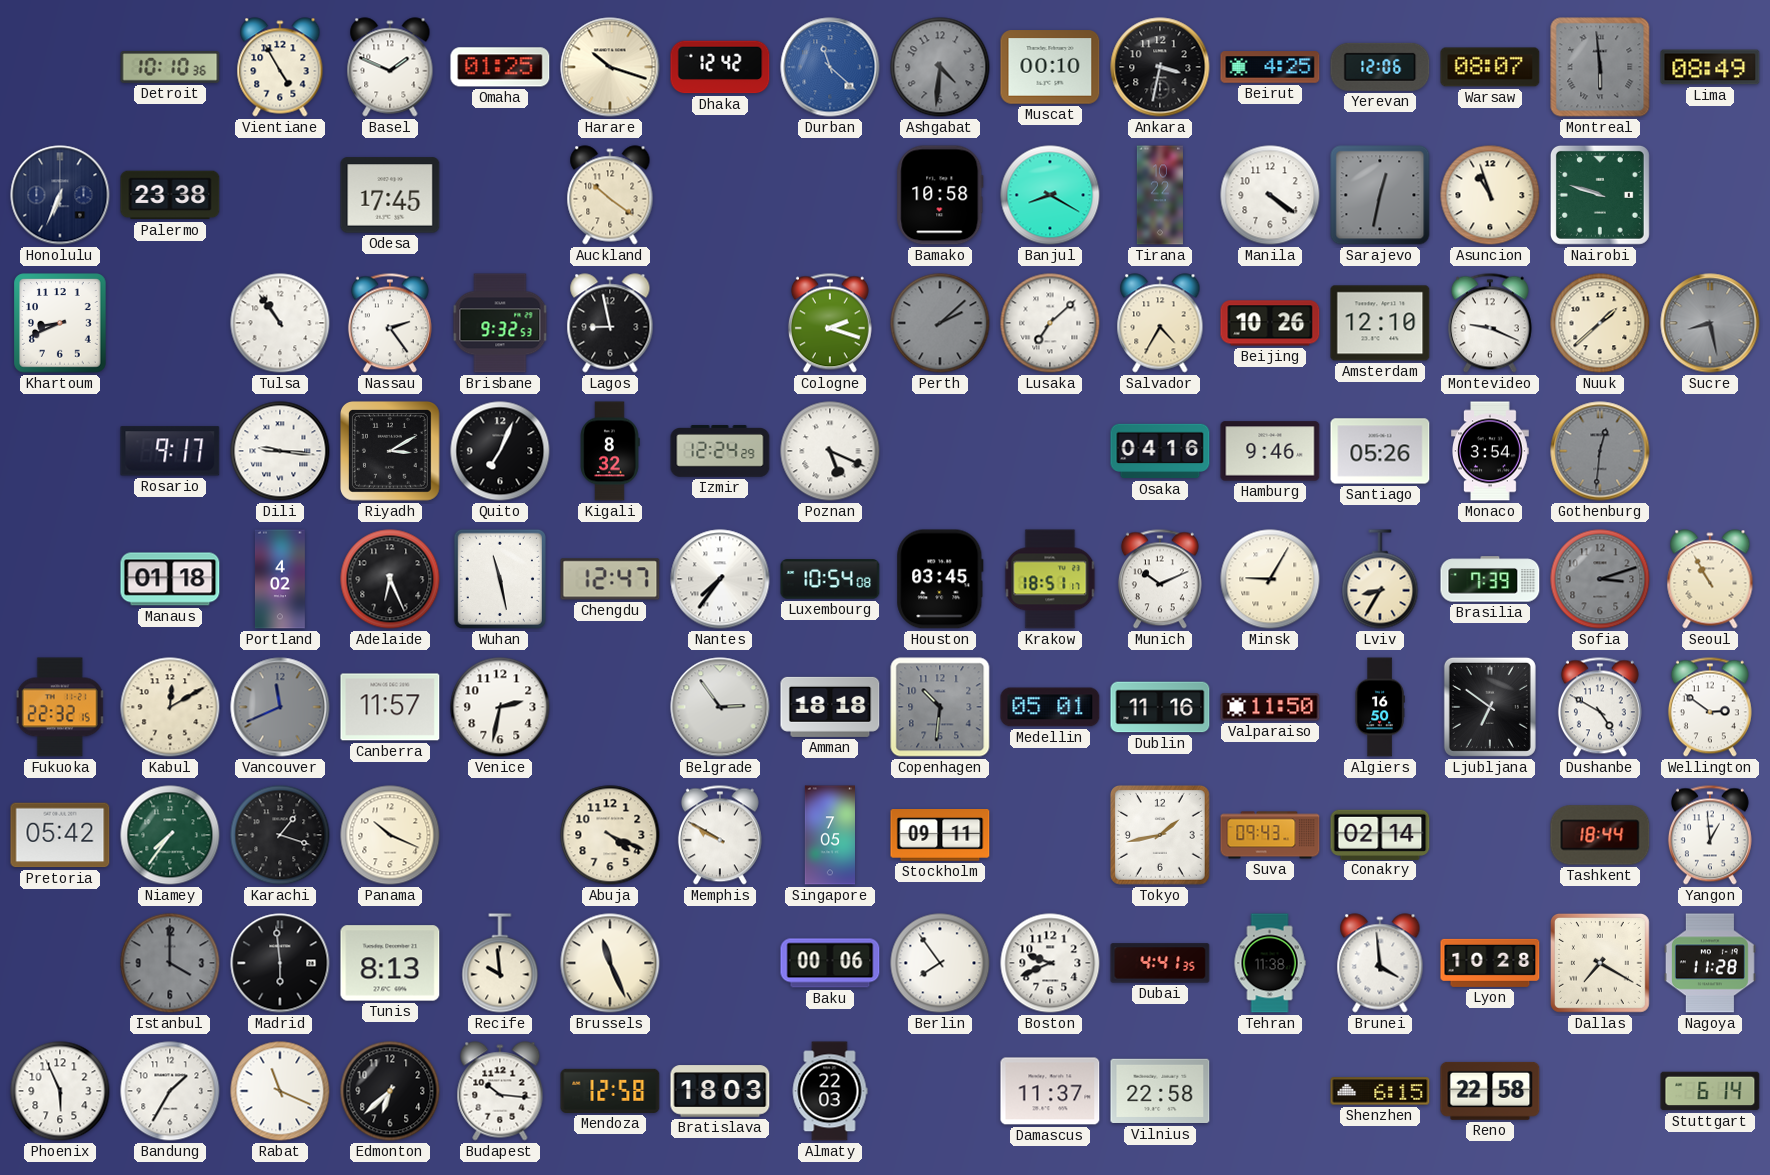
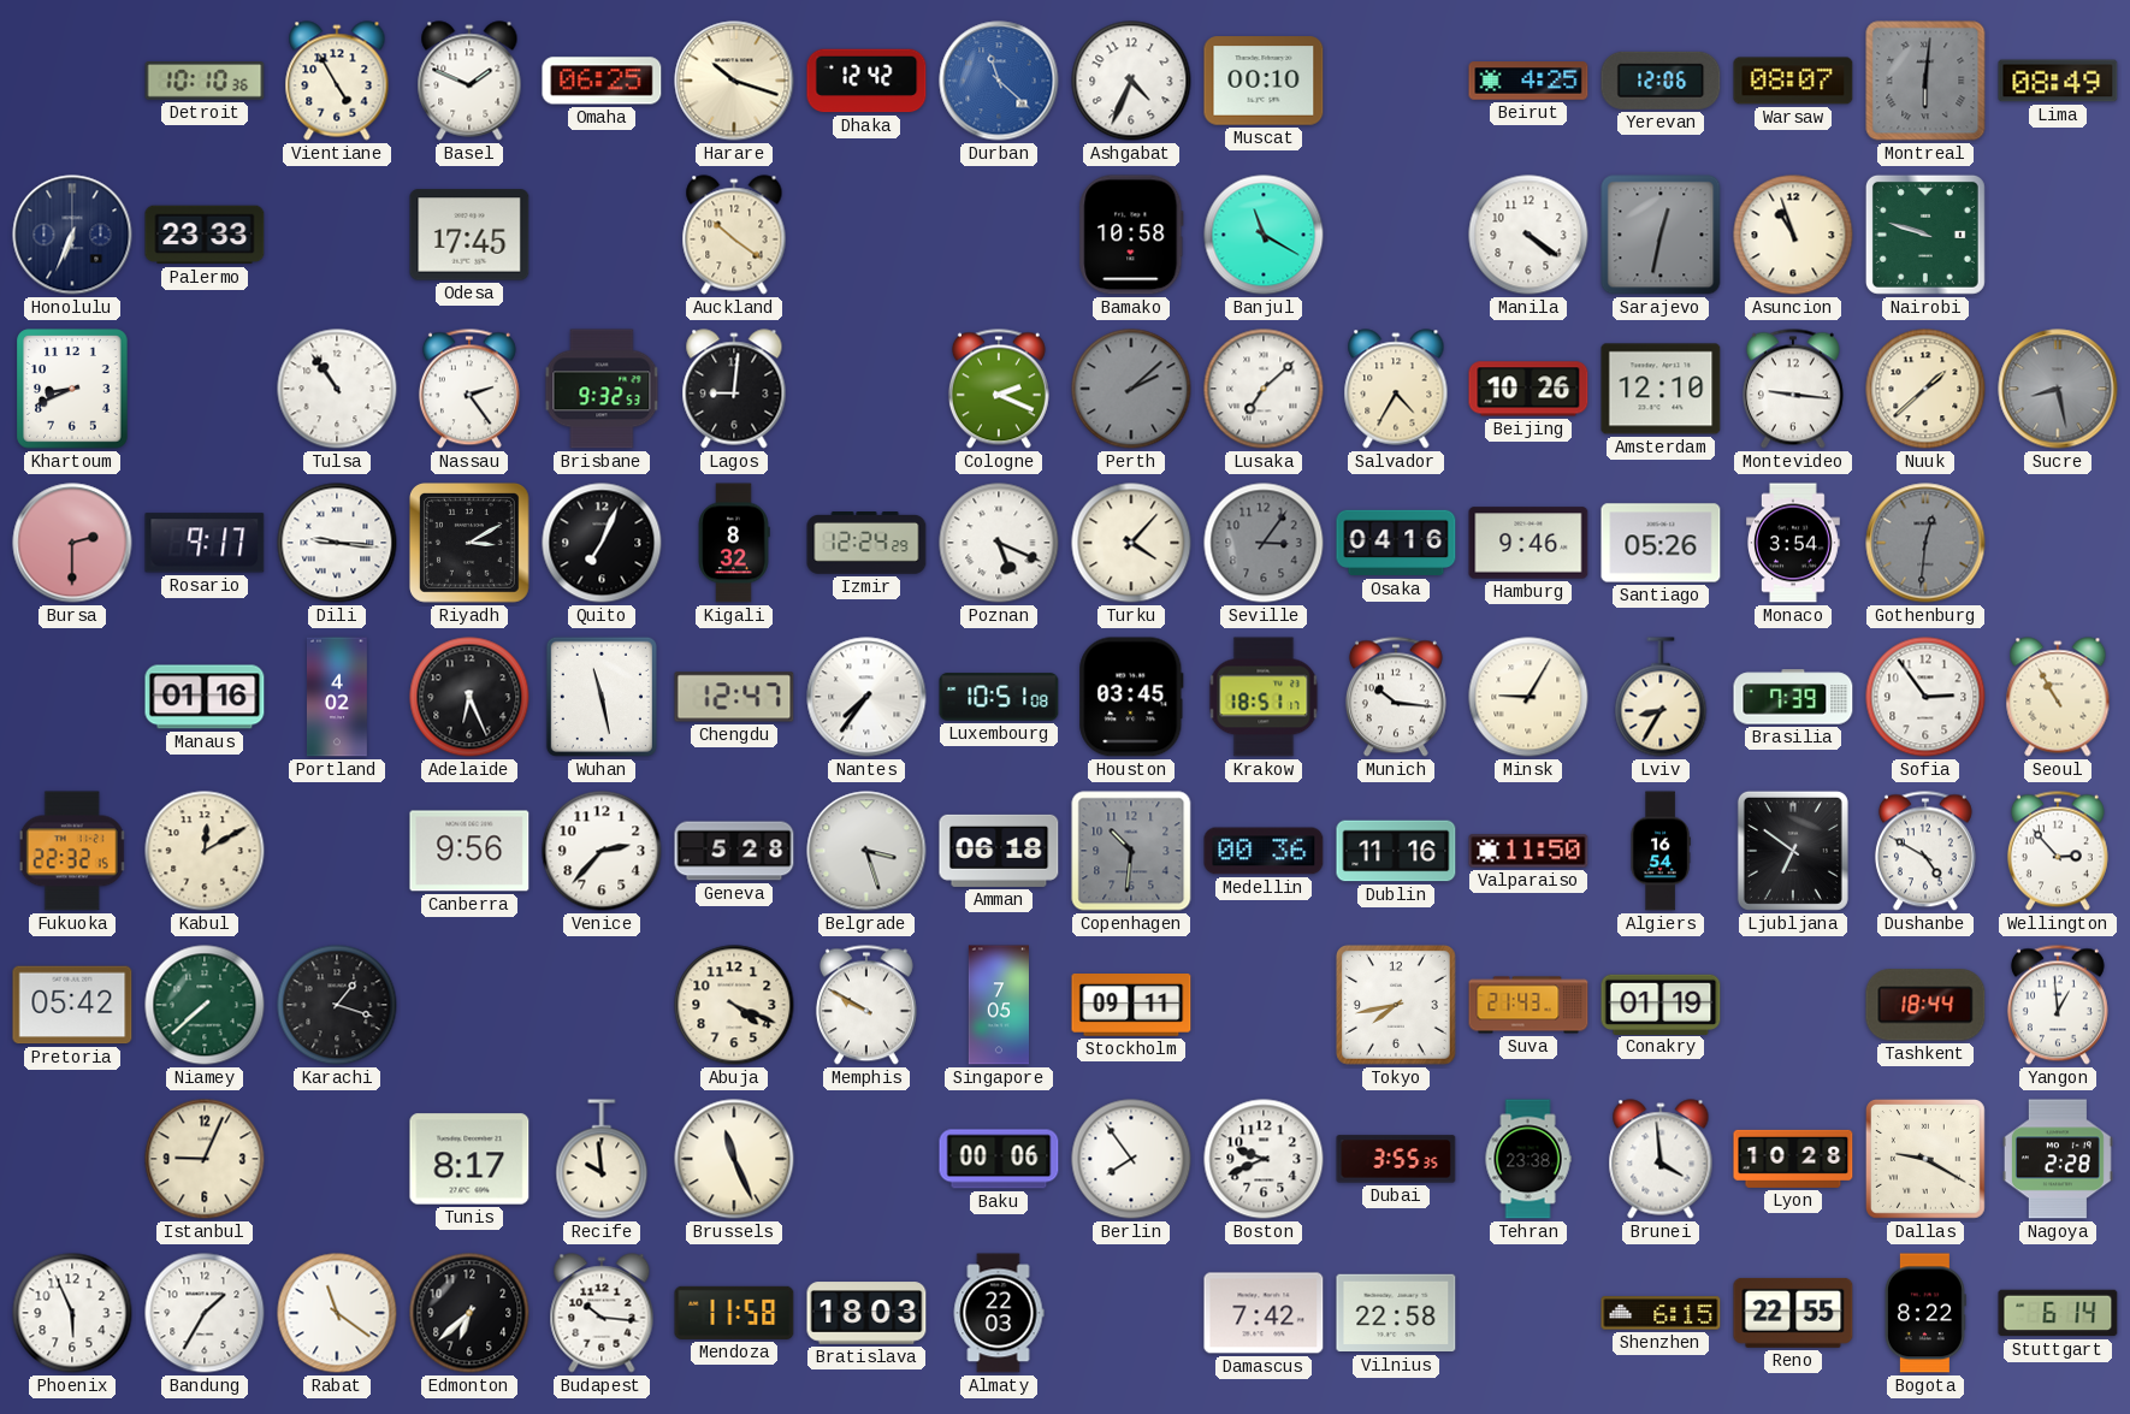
Omaha: 01:25 -> 06:25 (602, 81)
Ashgabat: 4:31 -> 4:34 (1131, 81)
Ashgabat dial: grey -> white (1131, 81)
Ankara: 3:32 -> none (1160, 67)
Montreal: 5:59 -> 6:01 (1925, 81)
Palermo: 23:38 -> 23:33 (205, 235)
Banjul: 8:20 -> 11:20 (1264, 235)
Tirana: 10:22 -> none (1160, 195)
Lagos: 8:58 -> 9:01 (734, 389)
Cologne: 2:18 -> 2:19 (999, 389)
Montevideo: 9:19 -> 9:16 (1793, 389)
Bursa: none -> 2:30 (72, 543)
Turku: none -> 4:07 (1131, 543)
Seville: none -> 3:06 (1264, 543)
Manaus: 01:18 -> 01:16 (205, 697)
Luxembourg: 10:54 -> 10:51 (999, 697)
Munich: 10:11 -> 10:16 (1396, 697)
Sofia: 3:12 -> 2:54 (1925, 697)
Sofia dial: grey -> white (1925, 697)
Vancouver: 11:41 -> none (280, 707)
Canberra: 11:57 -> 9:56 (469, 851)
Venice: 2:32 -> 2:37 (602, 851)
Geneva: none -> 5:28 (734, 851)
Belgrade: 2:54 -> 3:27 (866, 851)
Amman: 18:18 -> 06:18 (999, 851)
Medellin: 05:01 -> 00:36 (1264, 851)
Algiers: 16:50 -> 16:54 (1661, 851)
Wellington: 2:51 -> 2:53 (2058, 851)
Niamey: 7:36 -> 7:38 (205, 1005)
Panama: 10:19 -> none (390, 835)
Tokyo: 1:43 -> 7:43 (1396, 1005)
Suva: 09:43 -> 21:43 (1528, 1005)
Conakry: 02:14 -> 01:19 (1661, 1004)
Istanbul: 4:00 -> 9:04 (205, 1159)
Istanbul dial: grey -> cream (205, 1159)
Madrid: 5:59 -> none (280, 963)
Tunis: 8:13 -> 8:17 (469, 1159)
Dubai: 4:41 -> 3:55 (1396, 1159)
Tehran: 11:38 -> 23:38 (1528, 1159)
Dallas: 7:20 -> 9:20 (1925, 1159)
Nagoya: 11:28 -> 2:28 (2058, 1159)
Rabat: 11:19 -> 11:21 (337, 1313)
Mendoza: 12:58 -> 11:58 (734, 1313)
Damascus: 11:37 -> 7:42 (1264, 1313)
Reno: 22:58 -> 22:55 (1793, 1313)
Bogota: none -> 8:22 (1925, 1313)
